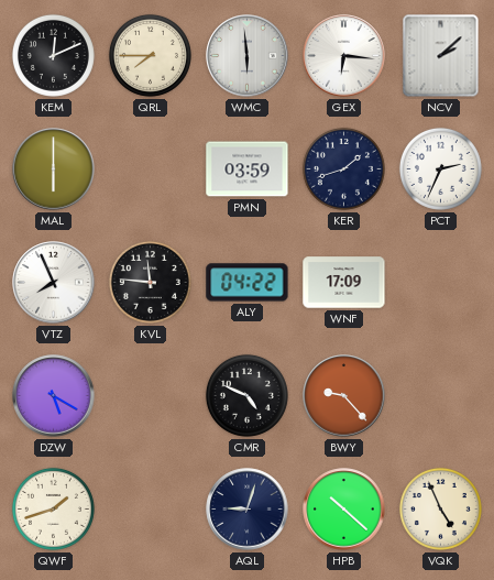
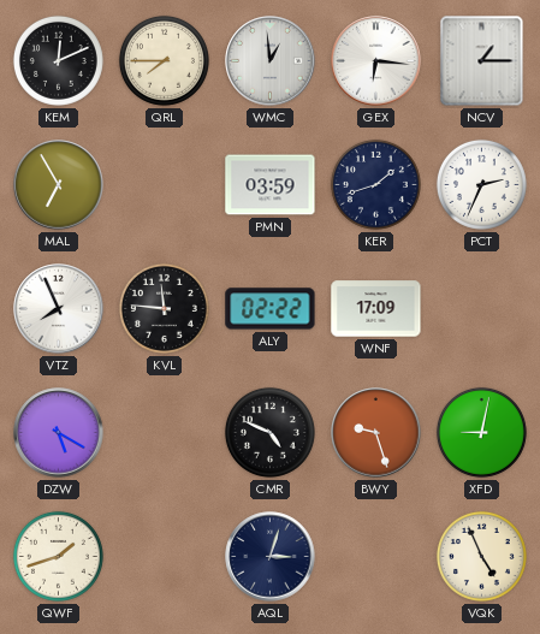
WMC: 5:59 -> 12:59 (271, 61)
NCV: 2:08 -> 1:15 (482, 61)
MAL: 6:00 -> 6:55 (59, 185)
ALY: 04:22 -> 02:22 (271, 309)
BWY: 9:23 -> 9:27 (376, 433)
XFD: none -> 9:02 (481, 432)
AQL: 9:03 -> 3:03 (271, 557)
HPB: 10:22 -> none (344, 510)
